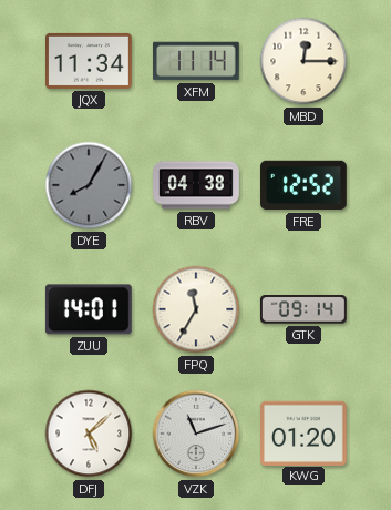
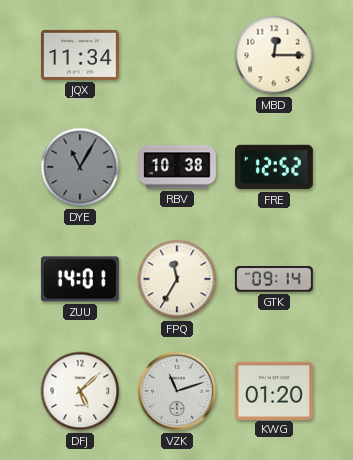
XFM: 11:14 -> none (197, 61)
DYE: 8:05 -> 11:05 (80, 167)
RBV: 04:38 -> 10:38 (177, 167)
